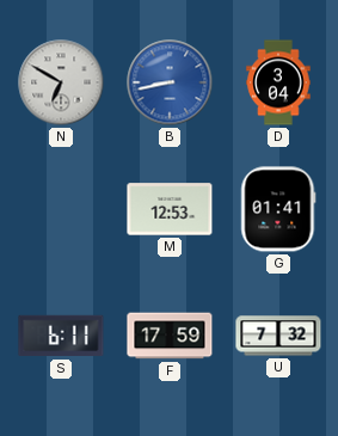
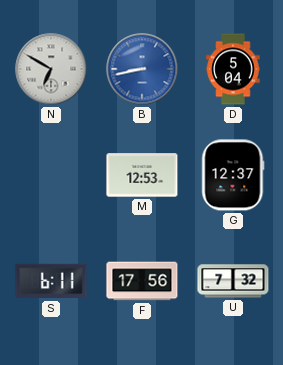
D: 3:04 -> 5:04 (233, 69)
G: 01:41 -> 12:37 (233, 175)
F: 17:59 -> 17:56 (142, 281)
